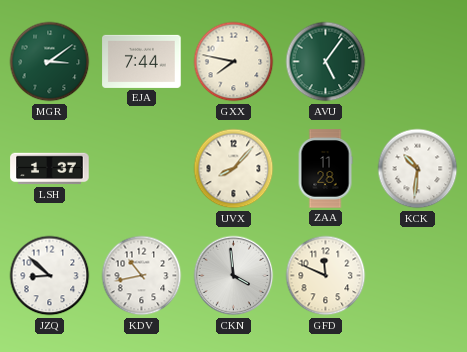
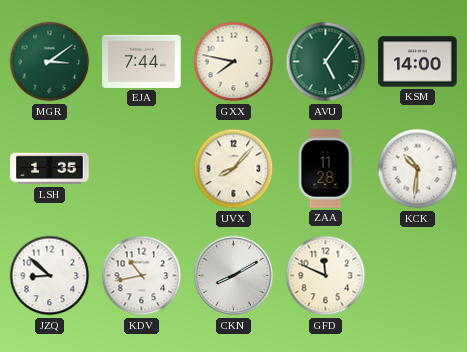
KSM: none -> 14:00 (418, 62)
LSH: 1:37 -> 1:35 (50, 169)
CKN: 3:59 -> 8:10 (234, 276)
